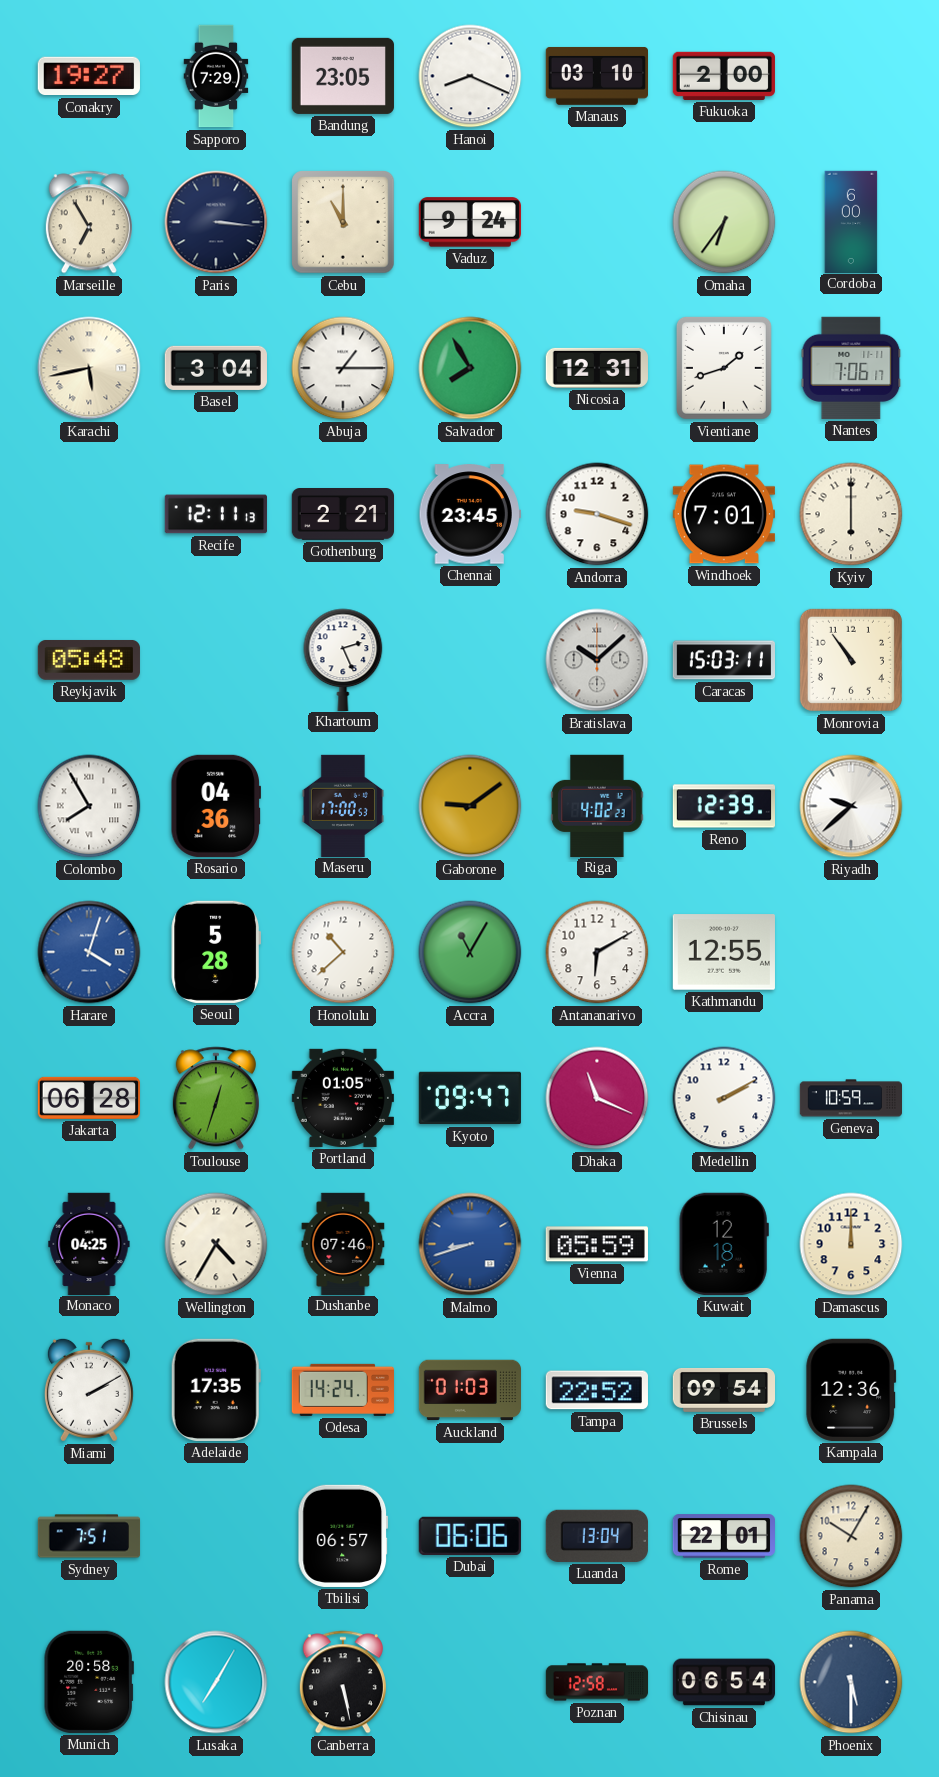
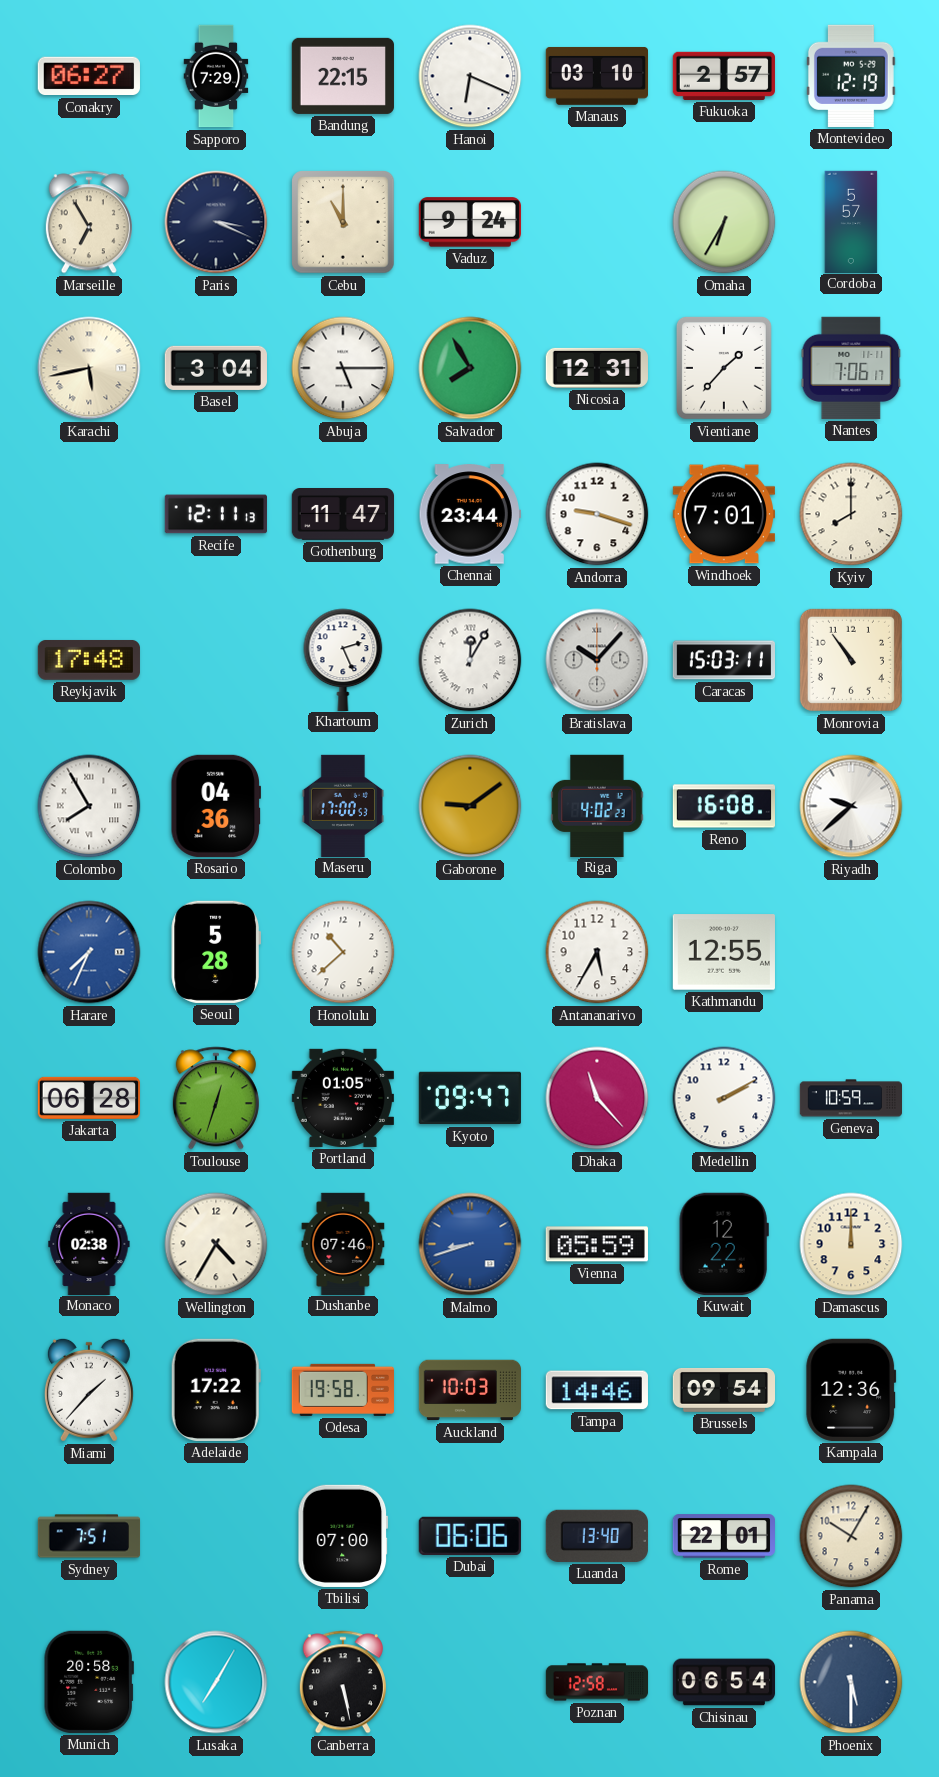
Conakry: 19:27 -> 06:27 (89, 76)
Bandung: 23:05 -> 22:15 (343, 76)
Hanoi: 8:19 -> 6:19 (470, 76)
Fukuoka: 2:00 -> 2:57 (724, 76)
Montevideo: none -> 12:19 (851, 76)
Paris: 3:16 -> 3:19 (216, 222)
Omaha: 6:36 -> 6:35 (724, 222)
Cordoba: 6:00 -> 5:57 (851, 221)
Abuja: 1:15 -> 5:15 (343, 368)
Vientiane: 1:42 -> 1:37 (724, 368)
Gothenburg: 2:21 -> 11:47 (342, 515)
Chennai: 23:45 -> 23:44 (470, 514)
Kyiv: 6:00 -> 8:00 (851, 514)
Reykjavik: 05:48 -> 17:48 (89, 660)
Zurich: none -> 12:05 (470, 660)
Bratislava: 10:08 -> 10:07 (597, 660)
Reno: 12:39 -> 16:08 (723, 806)
Harare: 4:03 -> 7:34 (89, 952)
Accra: 11:05 -> none (470, 952)
Antananarivo: 6:10 -> 5:35 (597, 952)
Dhaka: 11:19 -> 11:23 (597, 1098)
Monaco: 04:25 -> 02:38 (89, 1243)
Kuwait: 12:18 -> 12:22 (724, 1244)
Miami: 2:10 -> 1:37 (89, 1390)
Adelaide: 17:35 -> 17:22 (216, 1390)
Odesa: 14:24 -> 19:58 (343, 1390)
Auckland: 01:03 -> 10:03 (469, 1390)
Tampa: 22:52 -> 14:46 (597, 1390)
Tbilisi: 06:57 -> 07:00 (343, 1536)
Luanda: 13:04 -> 13:40 (597, 1536)
